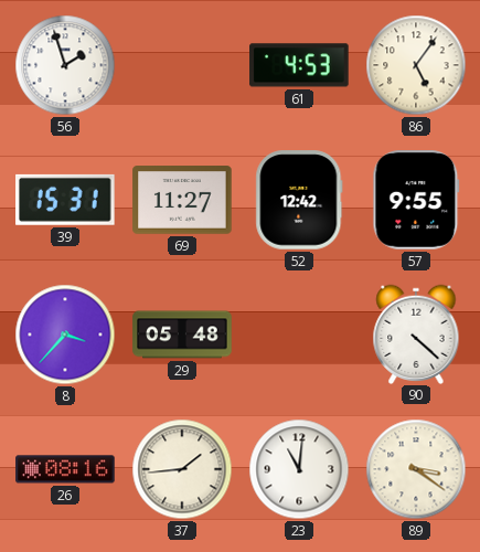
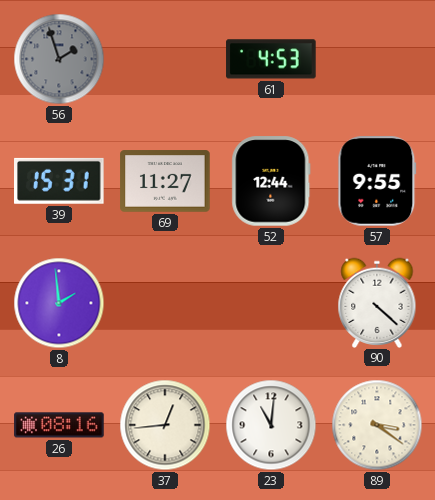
56 dial: white -> grey (59, 59)
86: 5:06 -> none (416, 65)
52: 12:42 -> 12:44 (271, 181)
8: 3:37 -> 1:59 (59, 303)
29: 05:48 -> none (182, 335)
37: 1:44 -> 12:44 (165, 425)
